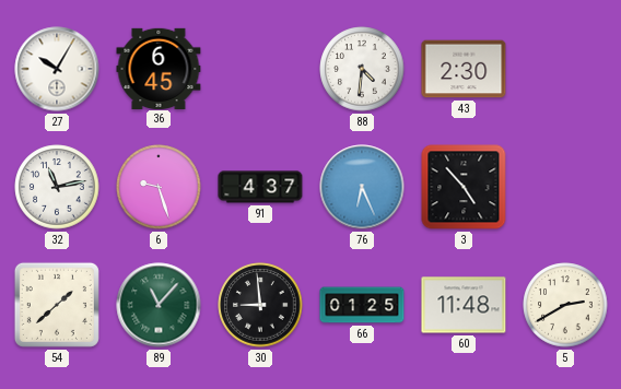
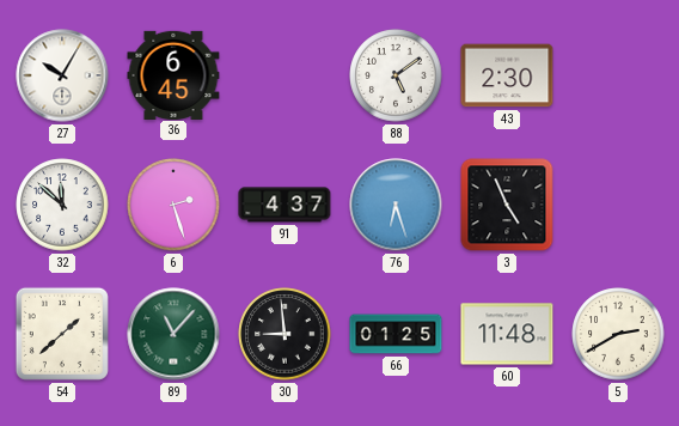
88: 4:31 -> 5:09 (396, 75)
32: 11:13 -> 11:52 (62, 205)
6: 9:27 -> 2:27 (173, 205)
76: 6:26 -> 6:27 (396, 205)
3: 4:53 -> 4:56 (507, 205)
